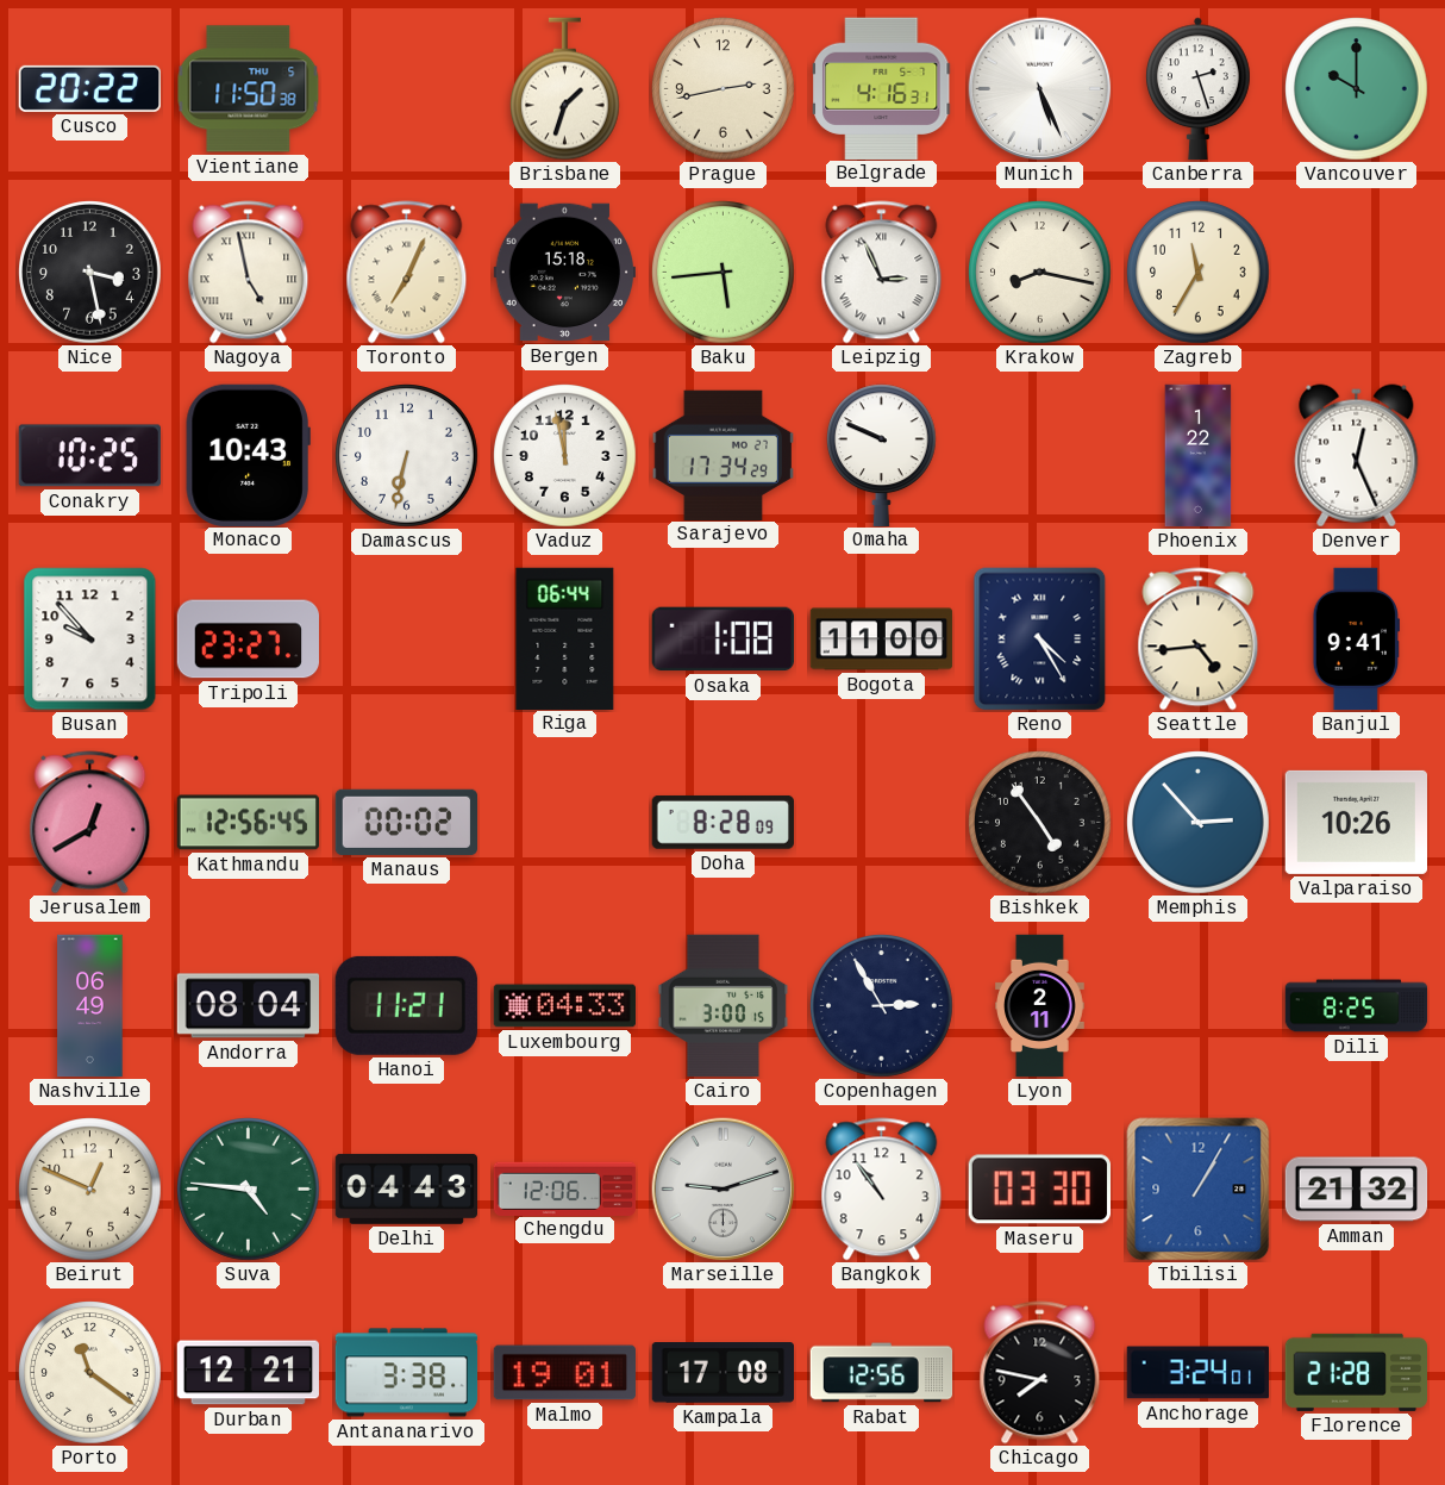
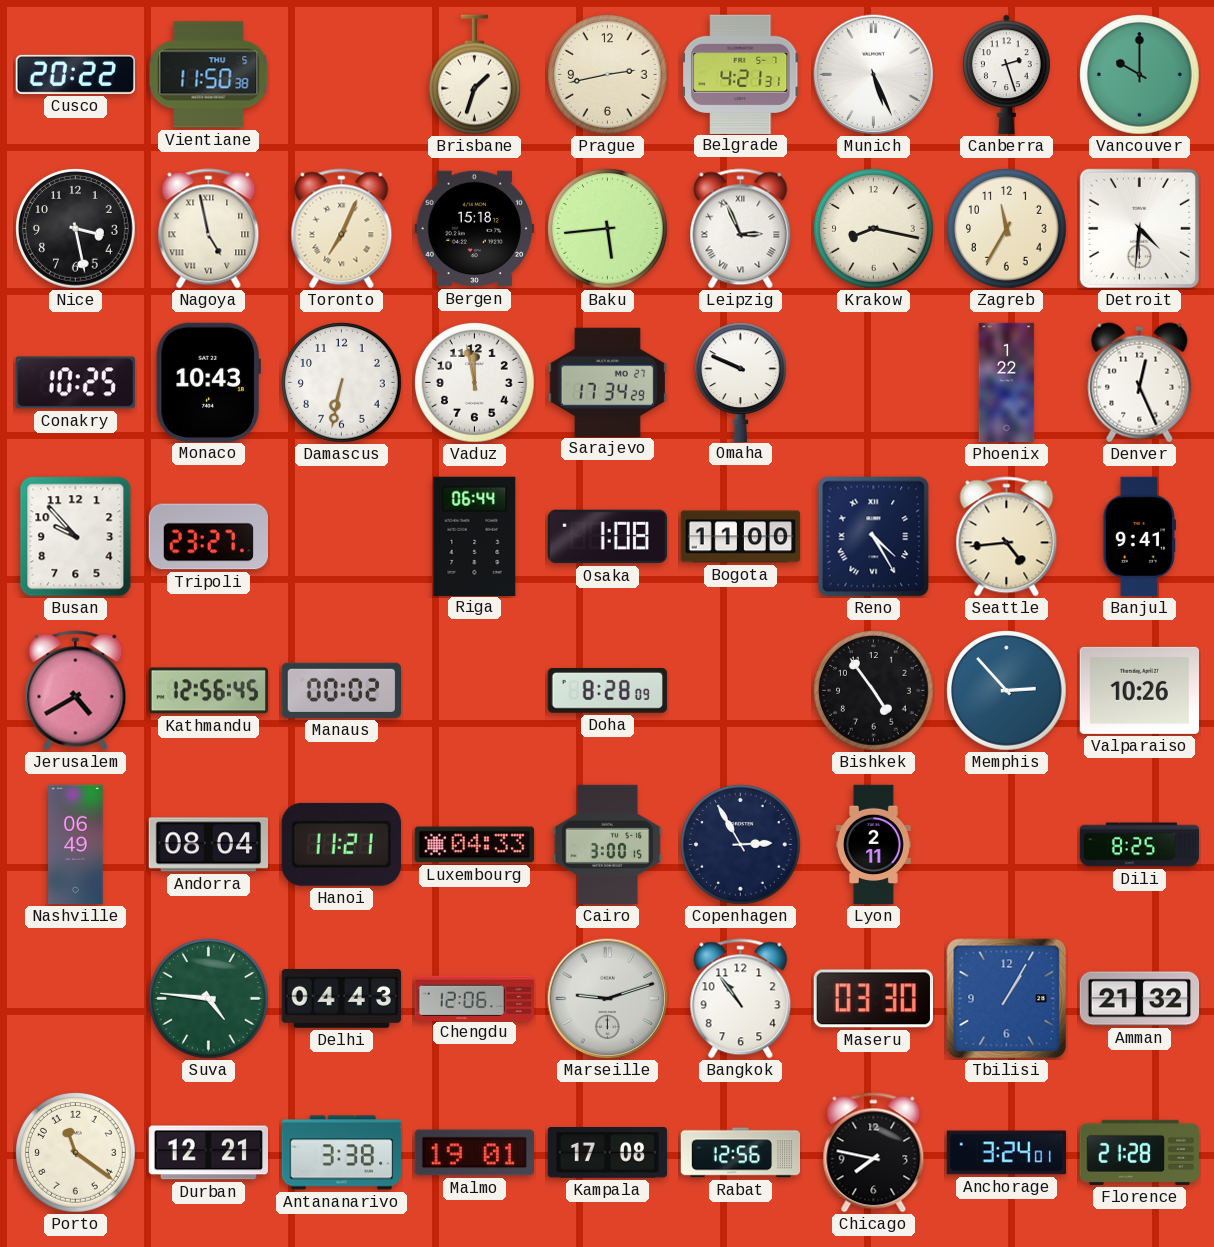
Belgrade: 4:16 -> 4:21 (742, 74)
Detroit: none -> 4:31 (1139, 228)
Jerusalem: 12:40 -> 4:40 (76, 691)
Beirut: 12:49 -> none (90, 1190)
